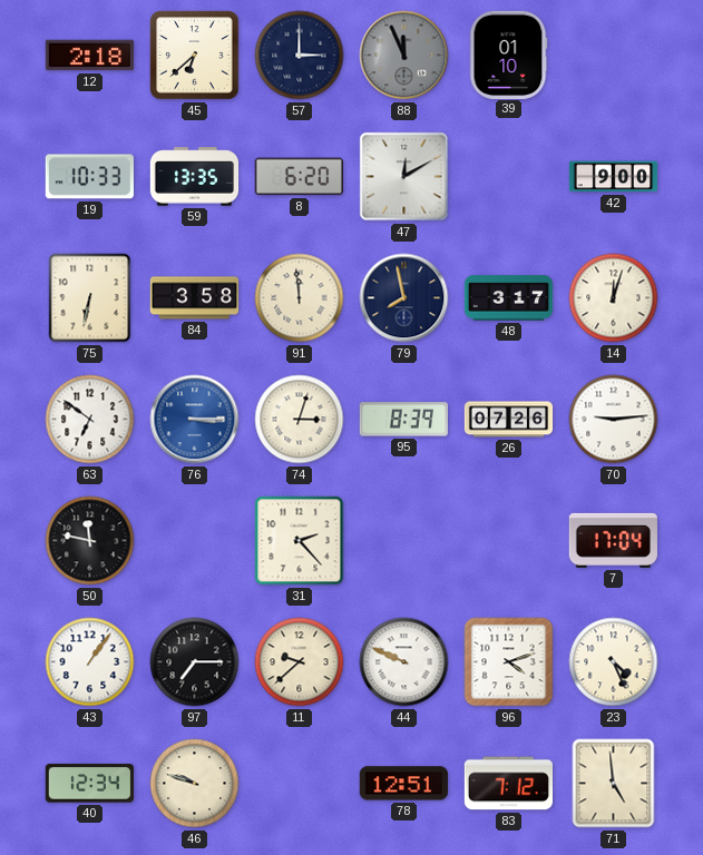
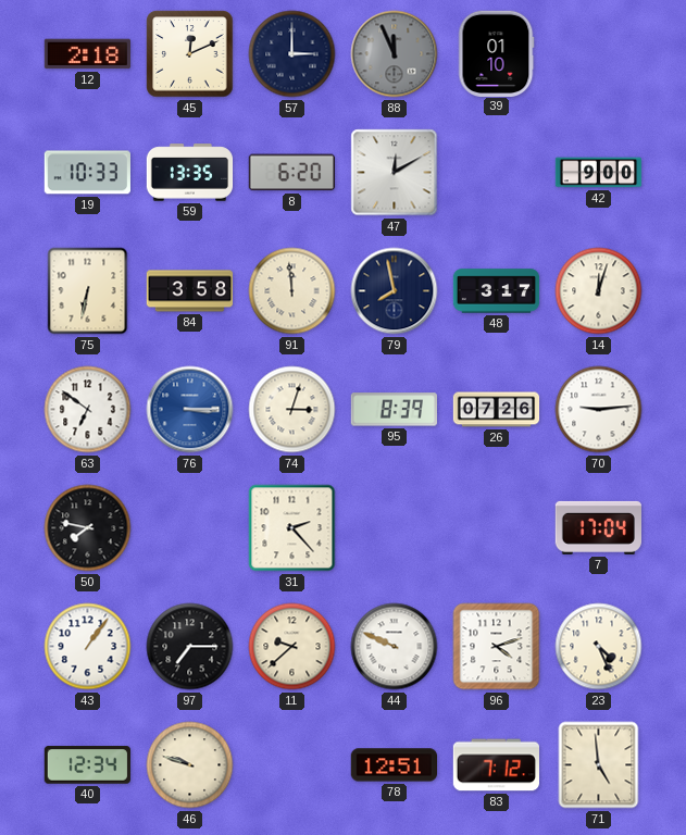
45: 6:38 -> 12:11 (190, 54)
50: 11:47 -> 7:47 (88, 528)
